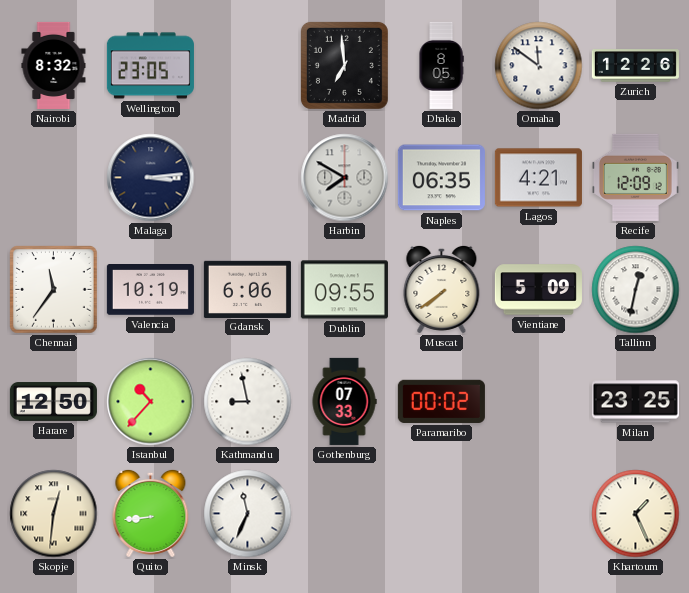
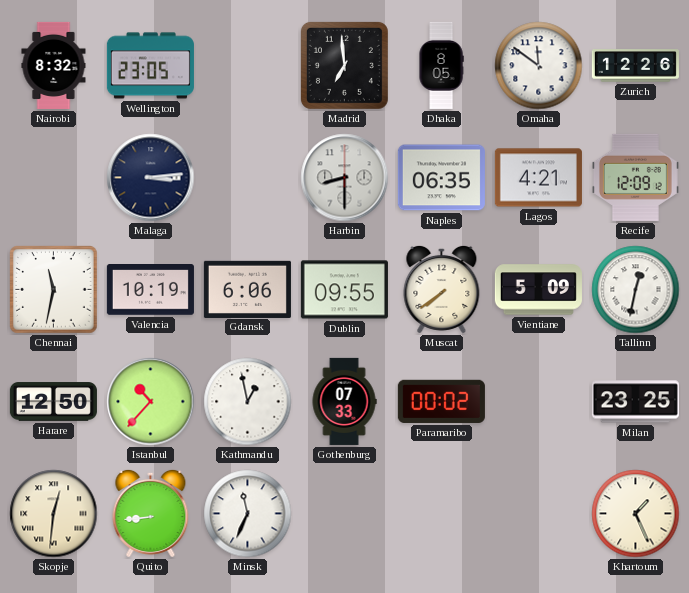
Harbin: 7:50 -> 8:30 (345, 178)
Chennai: 11:36 -> 11:32 (54, 290)
Kathmandu: 8:58 -> 12:58 (248, 402)
